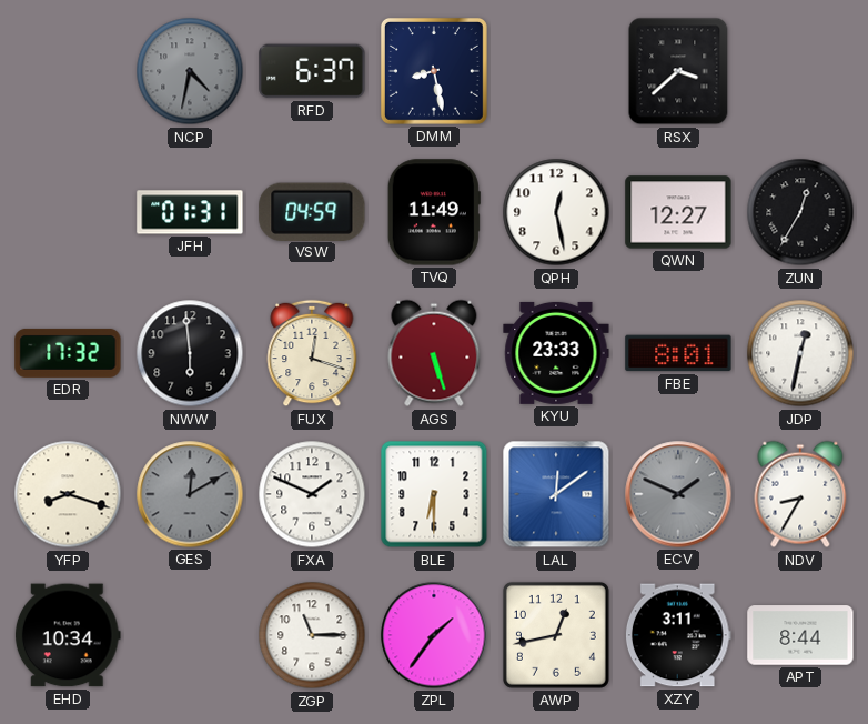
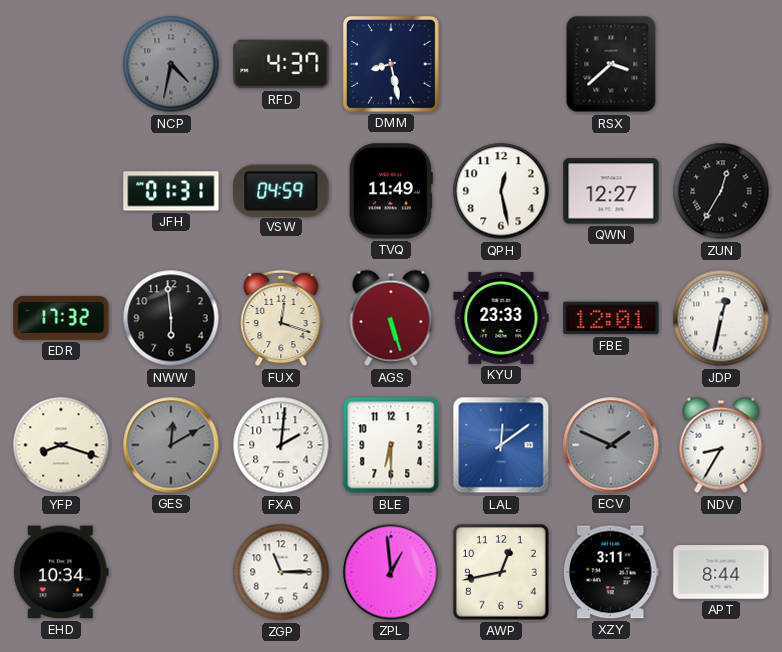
RFD: 6:37 -> 4:37 (281, 64)
FBE: 8:01 -> 12:01 (611, 318)
FXA: 1:49 -> 2:01 (281, 445)
ZPL: 1:36 -> 12:59 (391, 572)
